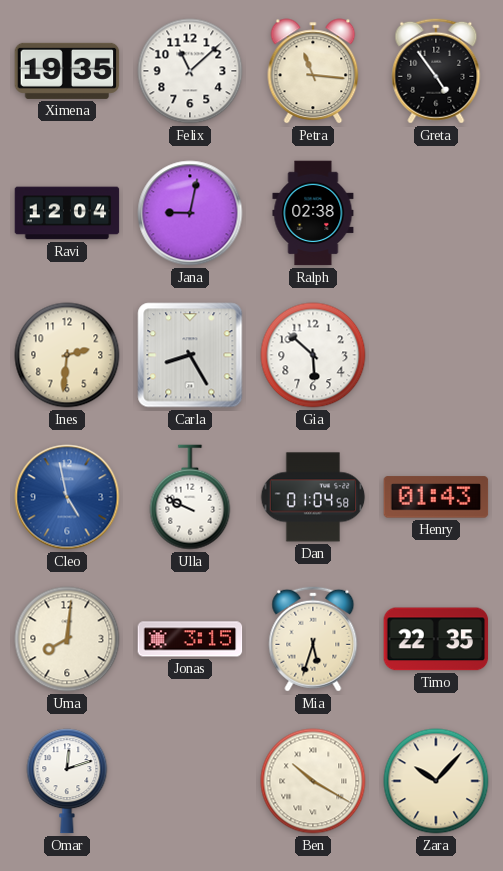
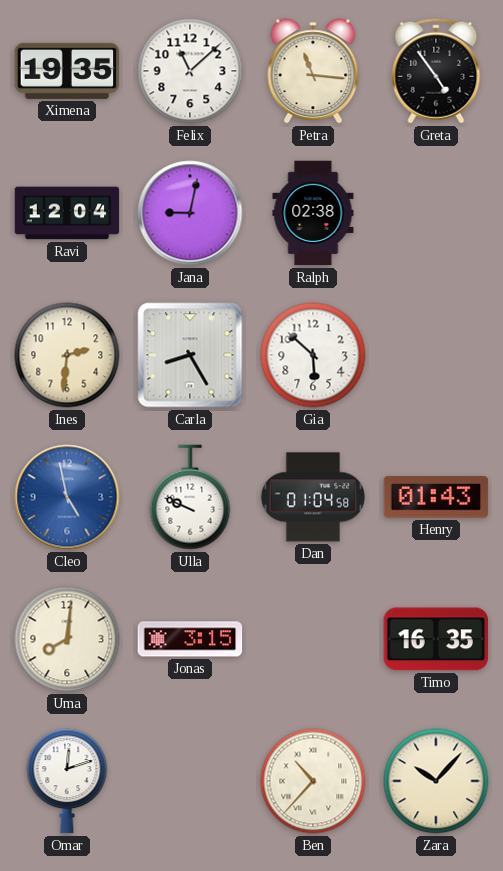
Mia: 5:33 -> none (313, 639)
Timo: 22:35 -> 16:35 (436, 639)
Ben: 10:20 -> 10:37 (313, 781)
